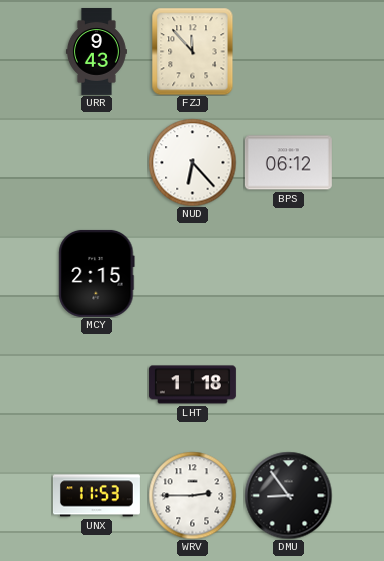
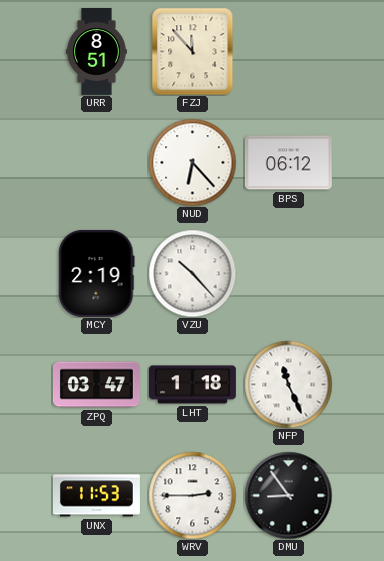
URR: 9:43 -> 8:51 (96, 51)
MCY: 2:15 -> 2:19 (97, 273)
VZU: none -> 10:23 (192, 273)
ZPQ: none -> 03:47 (96, 385)
NFP: none -> 11:26 (288, 384)
